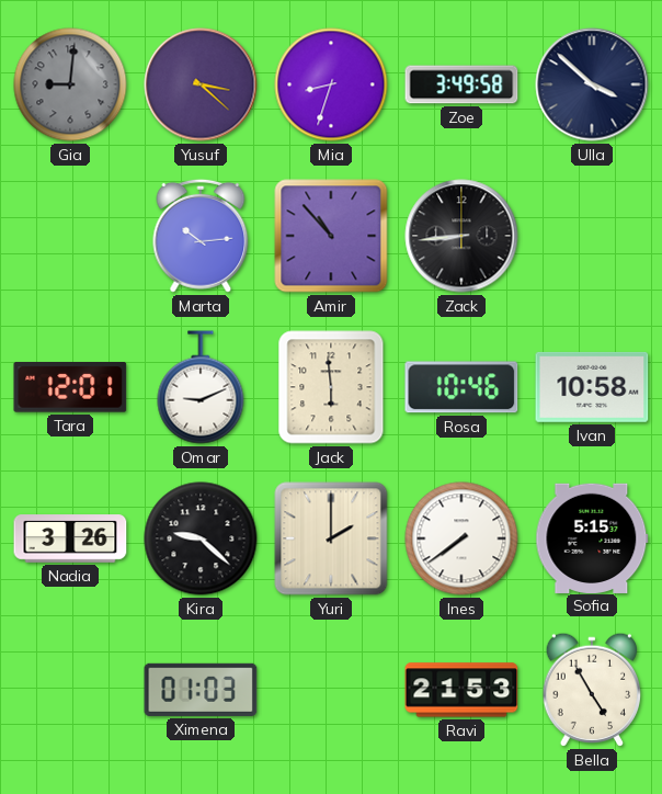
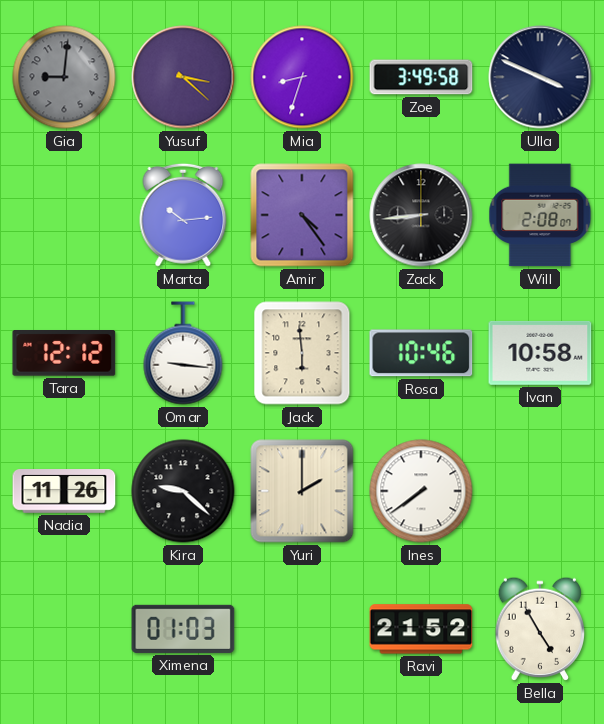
Ulla: 3:52 -> 3:49 (540, 77)
Amir: 10:53 -> 4:24 (302, 215)
Will: none -> 2:08 (540, 215)
Tara: 12:01 -> 12:12 (64, 354)
Omar: 9:11 -> 9:16 (183, 353)
Nadia: 3:26 -> 11:26 (64, 491)
Sofia: 5:15 -> none (592, 537)
Ravi: 21:53 -> 21:52 (421, 629)
